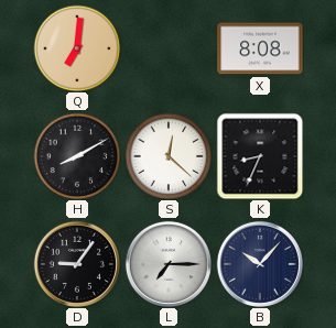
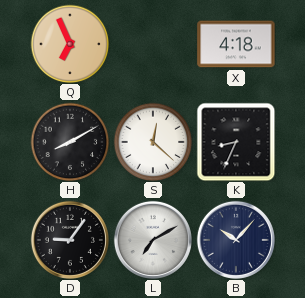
Q: 7:01 -> 6:56 (70, 44)
X: 8:08 -> 4:18 (236, 44)
L: 7:15 -> 7:10 (153, 240)
